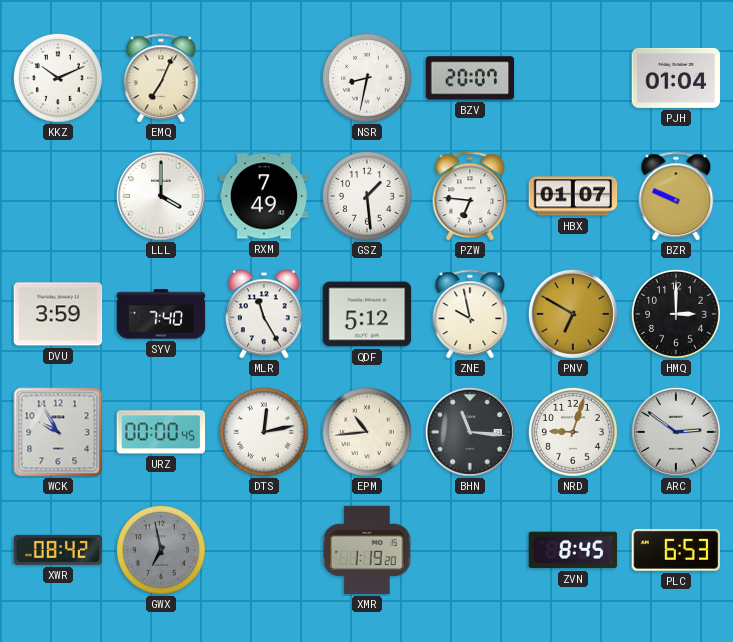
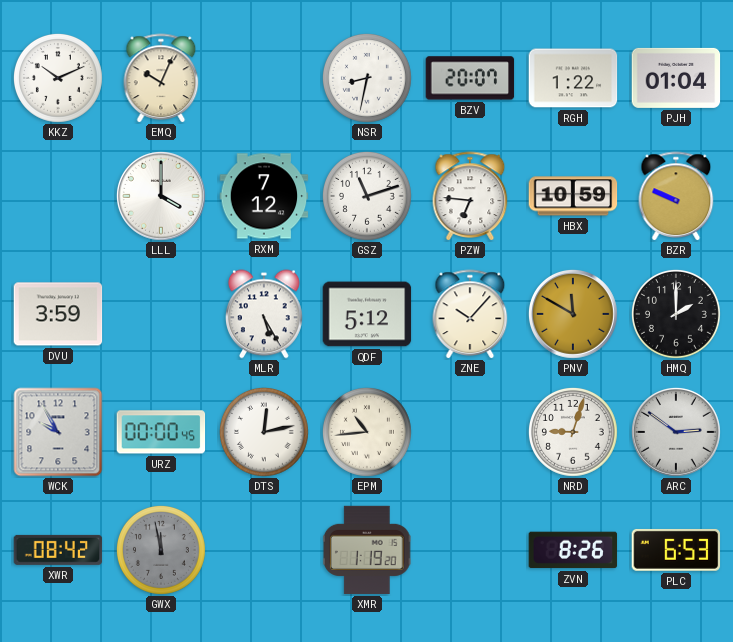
EMQ: 7:04 -> 10:04 (161, 78)
RGH: none -> 1:22 (573, 78)
RXM: 7:49 -> 7:12 (264, 196)
GSZ: 1:29 -> 11:12 (367, 196)
HBX: 01:07 -> 10:59 (573, 196)
SYV: 7:40 -> none (161, 314)
MLR: 11:25 -> 5:25 (265, 314)
ZNE: 9:58 -> 10:07 (470, 314)
PNV: 6:50 -> 11:50 (573, 314)
HMQ: 3:00 -> 2:00 (676, 314)
BHN: 11:16 -> none (470, 432)
GWX: 6:58 -> 11:58 (161, 550)
ZVN: 8:45 -> 8:26 (573, 550)
